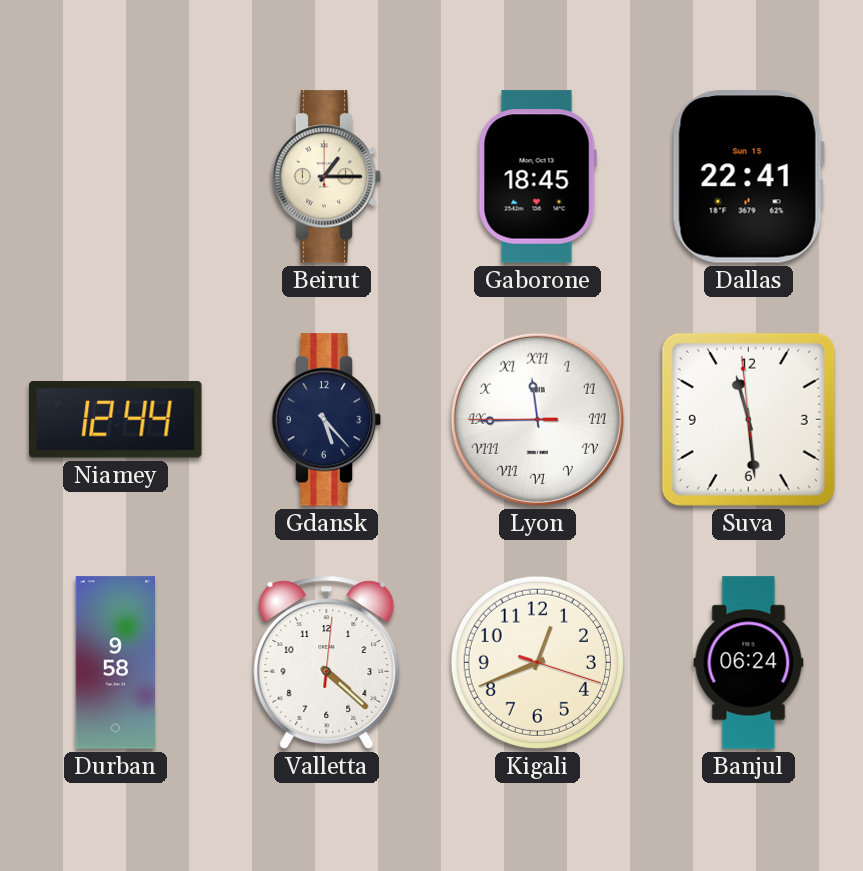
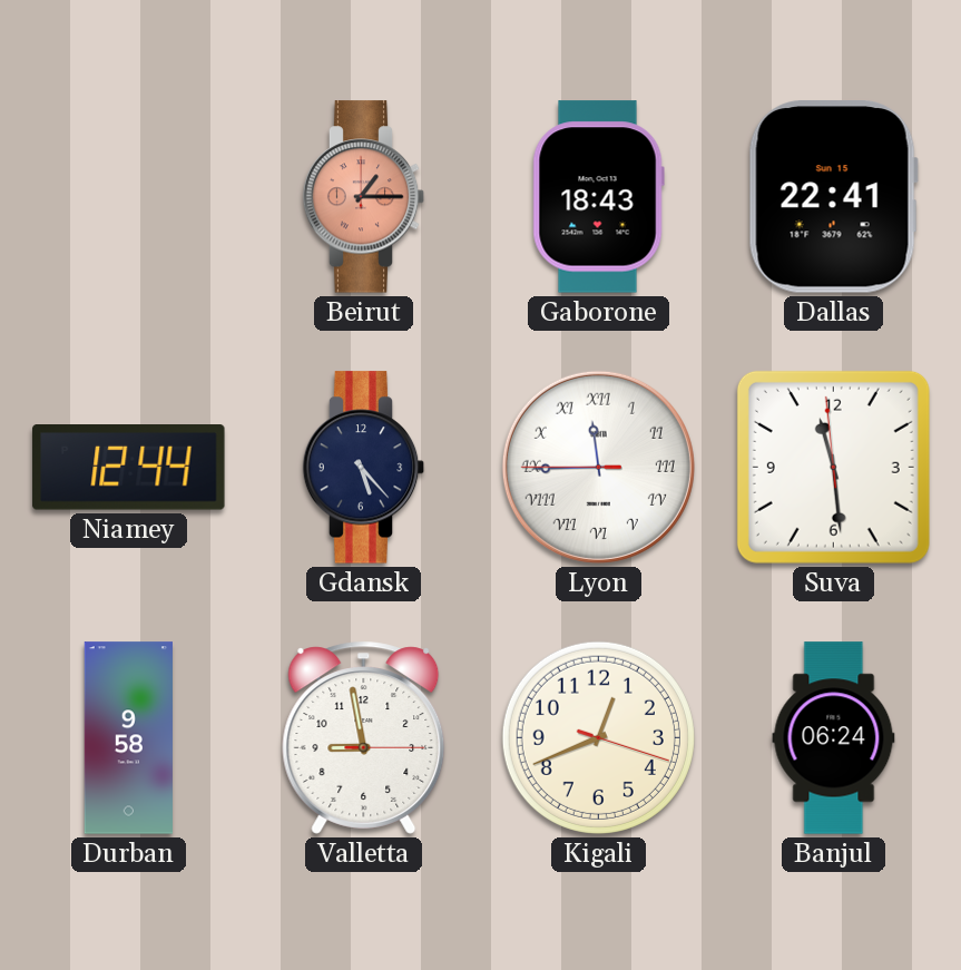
Beirut dial: cream -> salmon (364, 197)
Gaborone: 18:45 -> 18:43 (598, 197)
Valletta: 4:22 -> 8:58 (364, 737)
